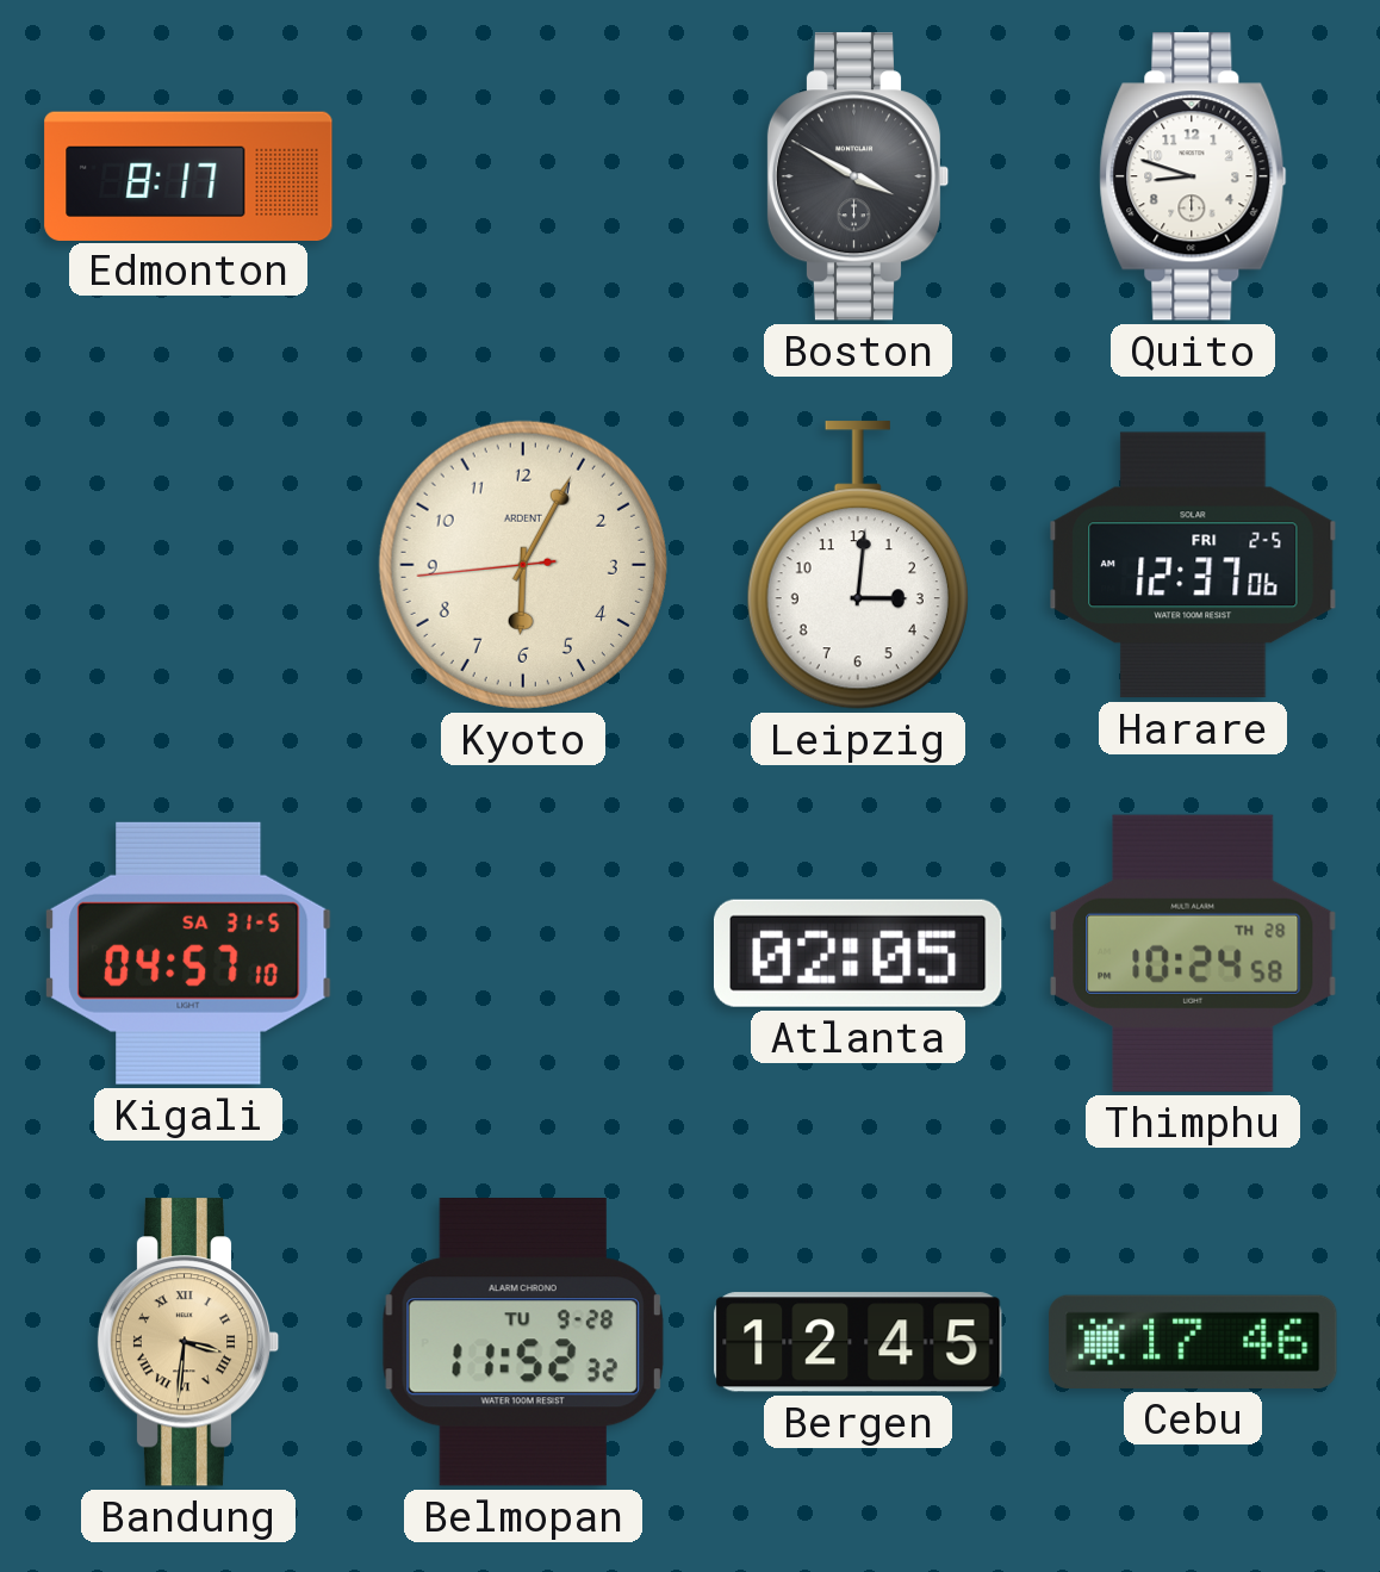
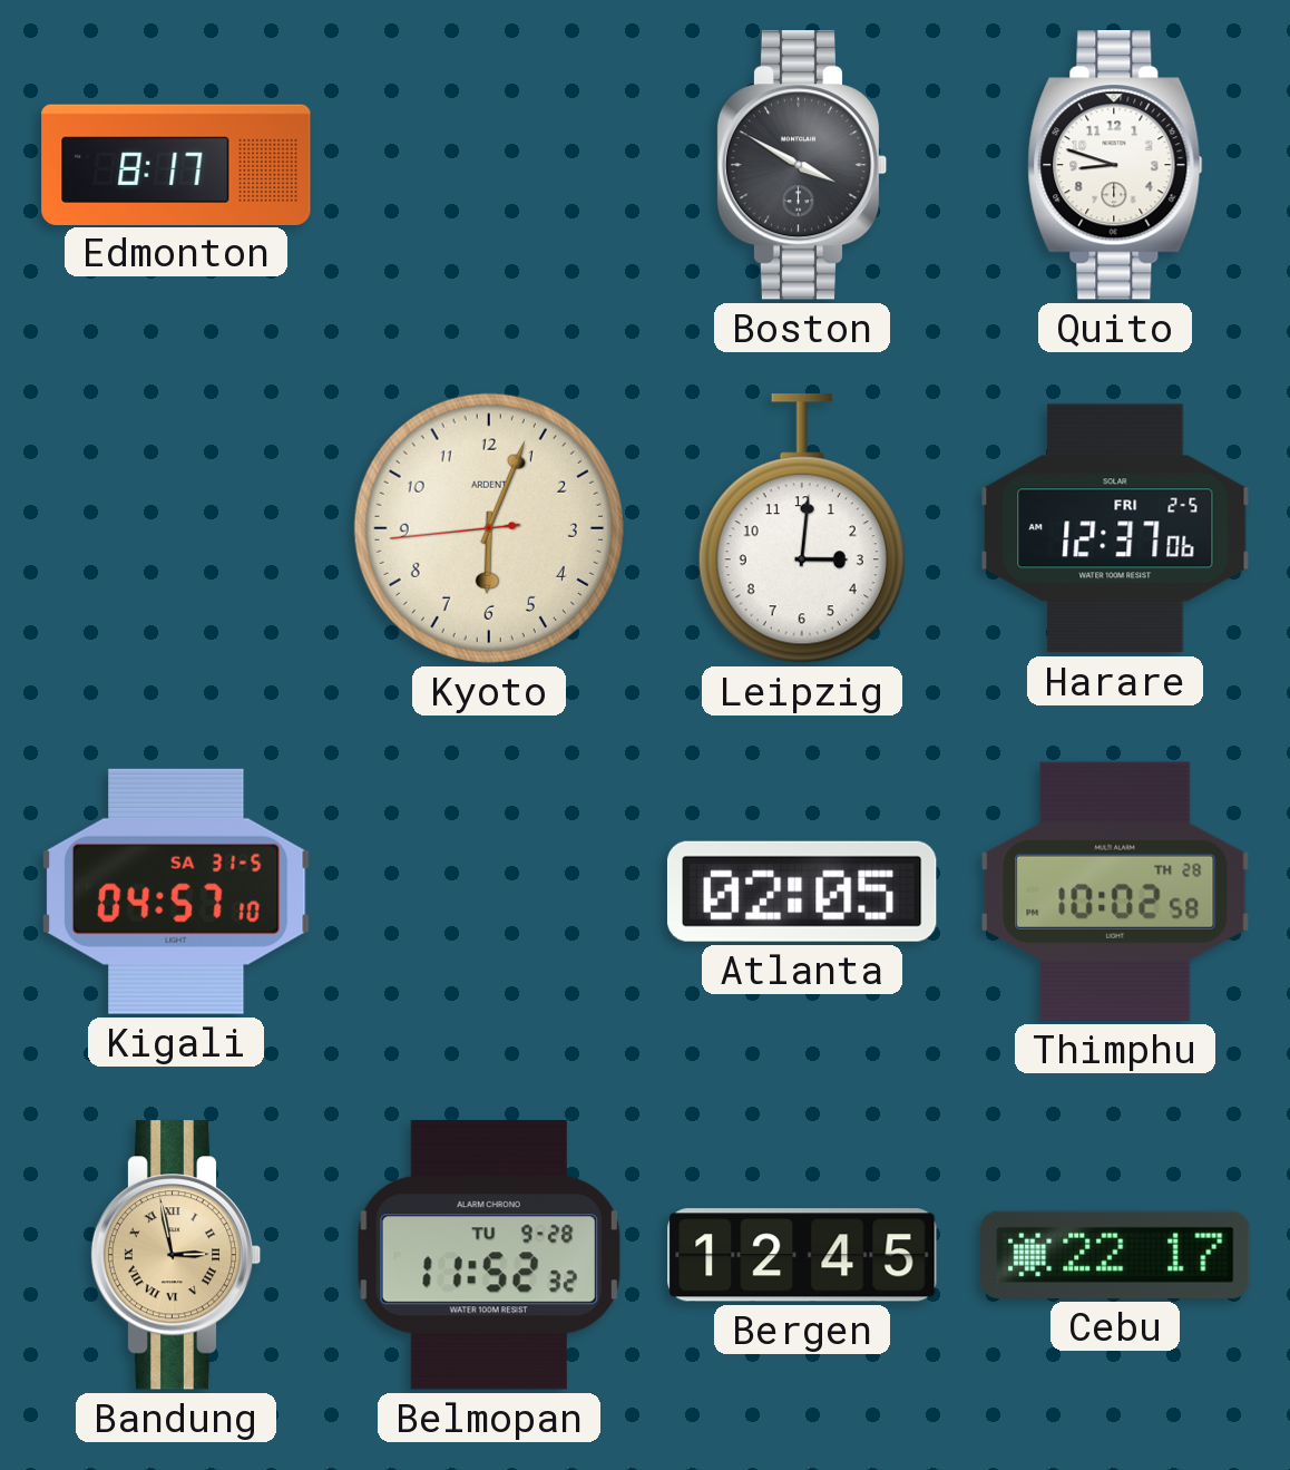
Kyoto: 6:04 -> 6:03 (489, 528)
Thimphu: 10:24 -> 10:02 (1115, 892)
Bandung: 3:31 -> 2:58 (176, 1255)
Cebu: 17:46 -> 22:17 (1115, 1255)
